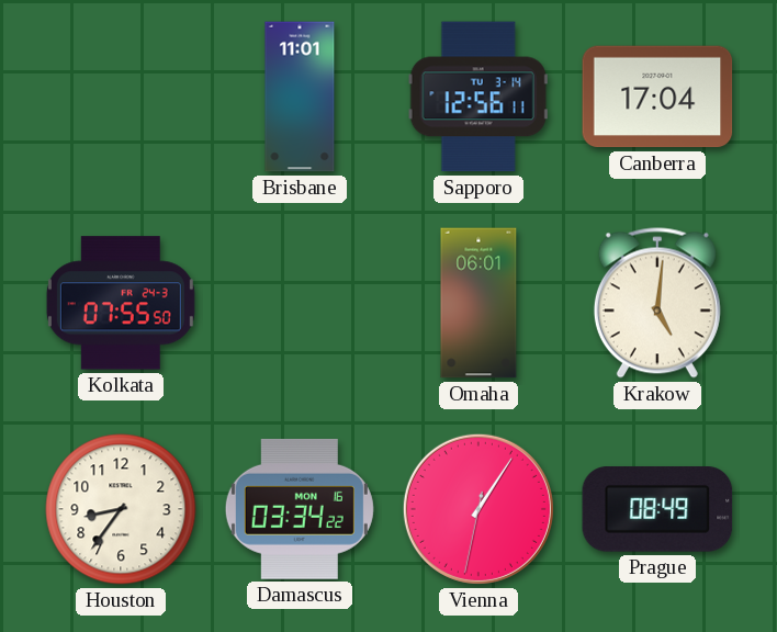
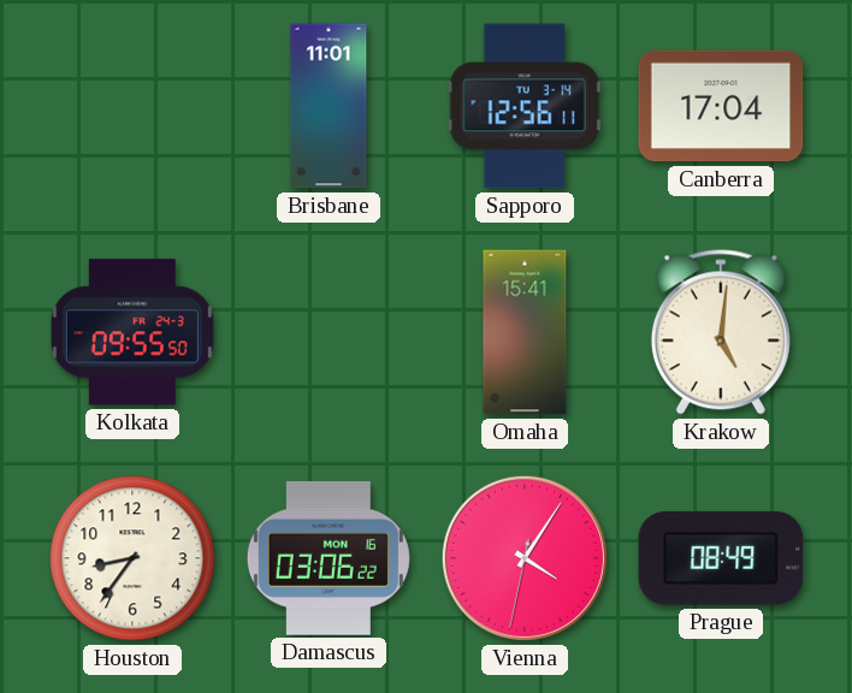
Kolkata: 07:55 -> 09:55 (132, 332)
Omaha: 06:01 -> 15:41 (525, 332)
Damascus: 03:34 -> 03:06 (329, 558)
Vienna: 1:05 -> 4:05 (525, 558)
